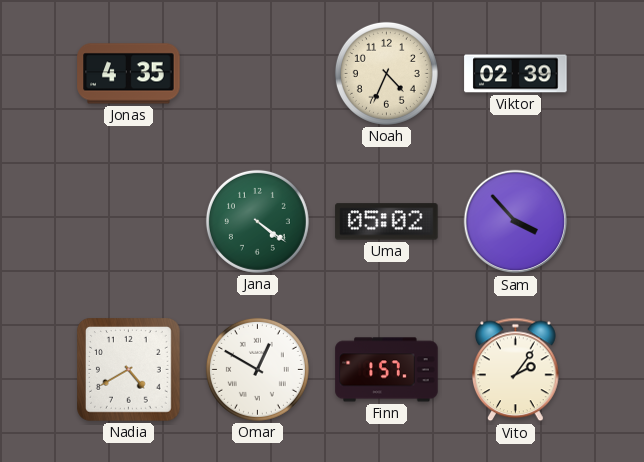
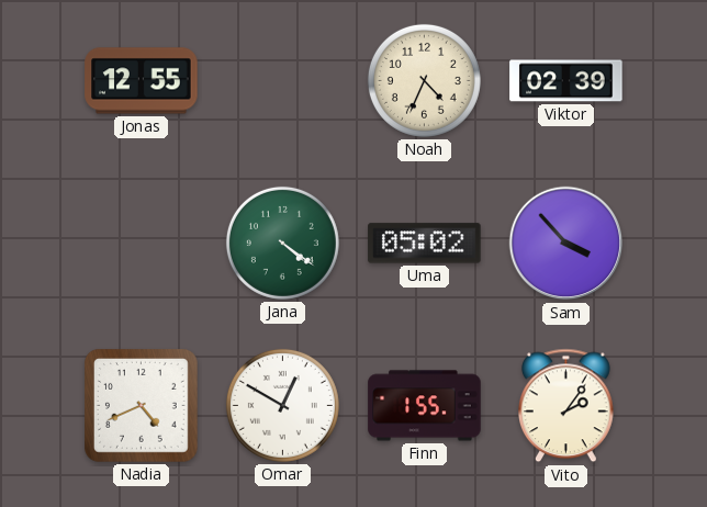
Jonas: 4:35 -> 12:55 (142, 81)
Nadia: 4:40 -> 4:41 (142, 406)
Finn: 1:57 -> 1:55 (425, 406)
